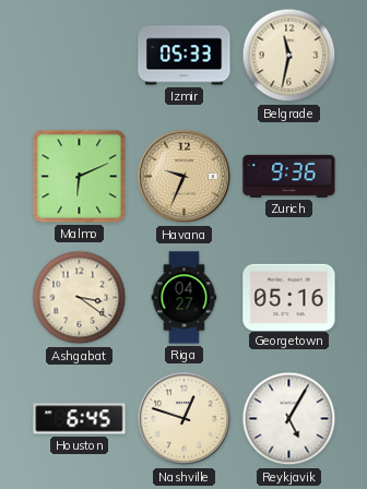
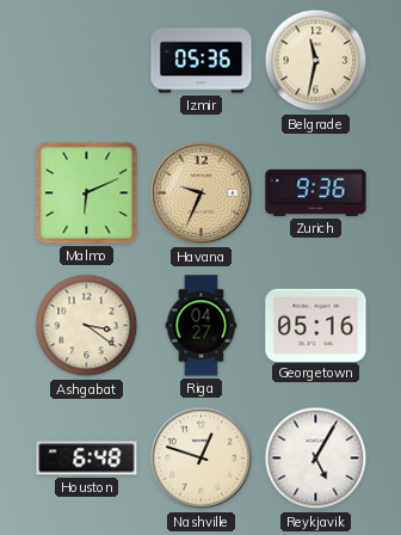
Izmir: 05:33 -> 05:36 (202, 61)
Houston: 6:45 -> 6:48 (87, 459)
